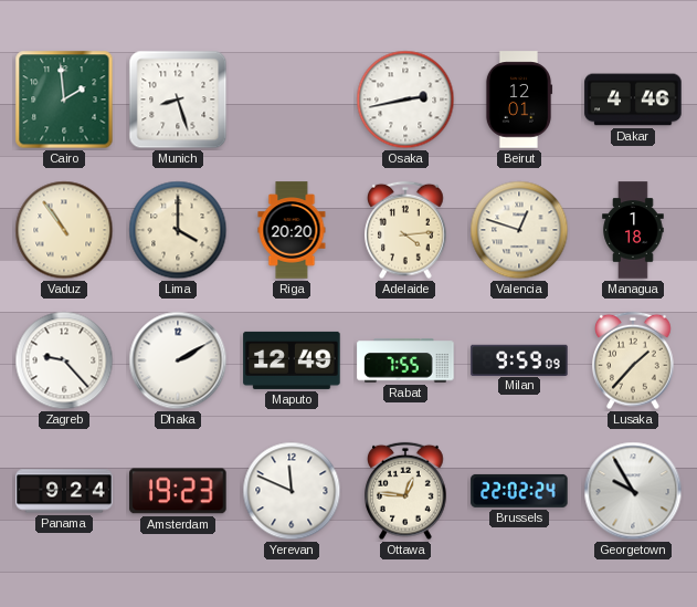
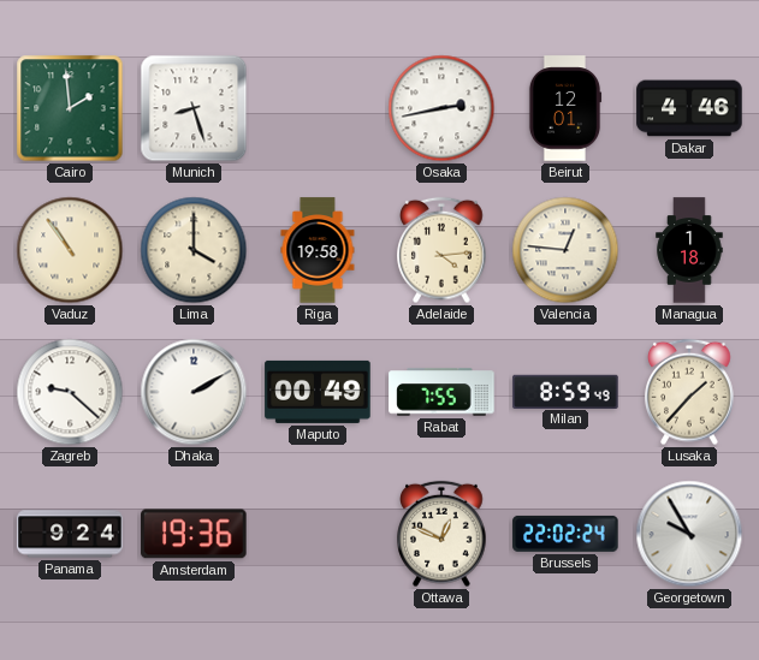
Riga: 20:20 -> 19:58 (318, 250)
Valencia: 12:48 -> 12:46 (565, 250)
Zagreb: 9:23 -> 9:22 (70, 392)
Maputo: 12:49 -> 00:49 (318, 392)
Milan: 9:59 -> 8:59 (565, 391)
Amsterdam: 19:23 -> 19:36 (194, 534)
Yerevan: 11:49 -> none (292, 491)
Ottawa: 12:46 -> 12:49 (441, 534)
